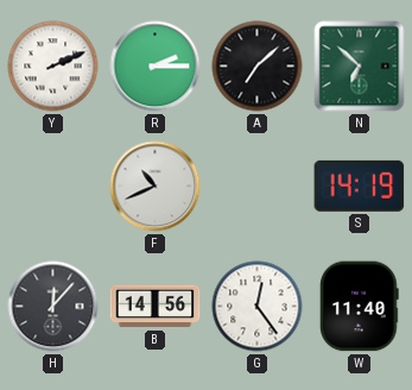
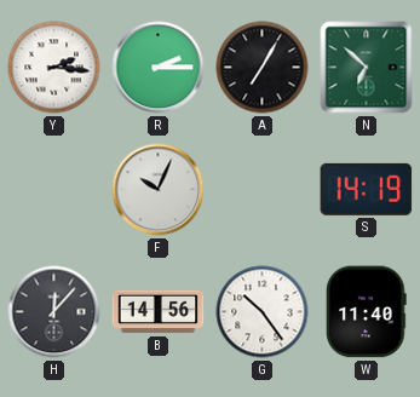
Y: 2:11 -> 2:16 (54, 68)
A: 7:08 -> 7:05 (263, 68)
F: 10:41 -> 10:04 (159, 190)
G: 12:24 -> 10:24 (263, 312)
